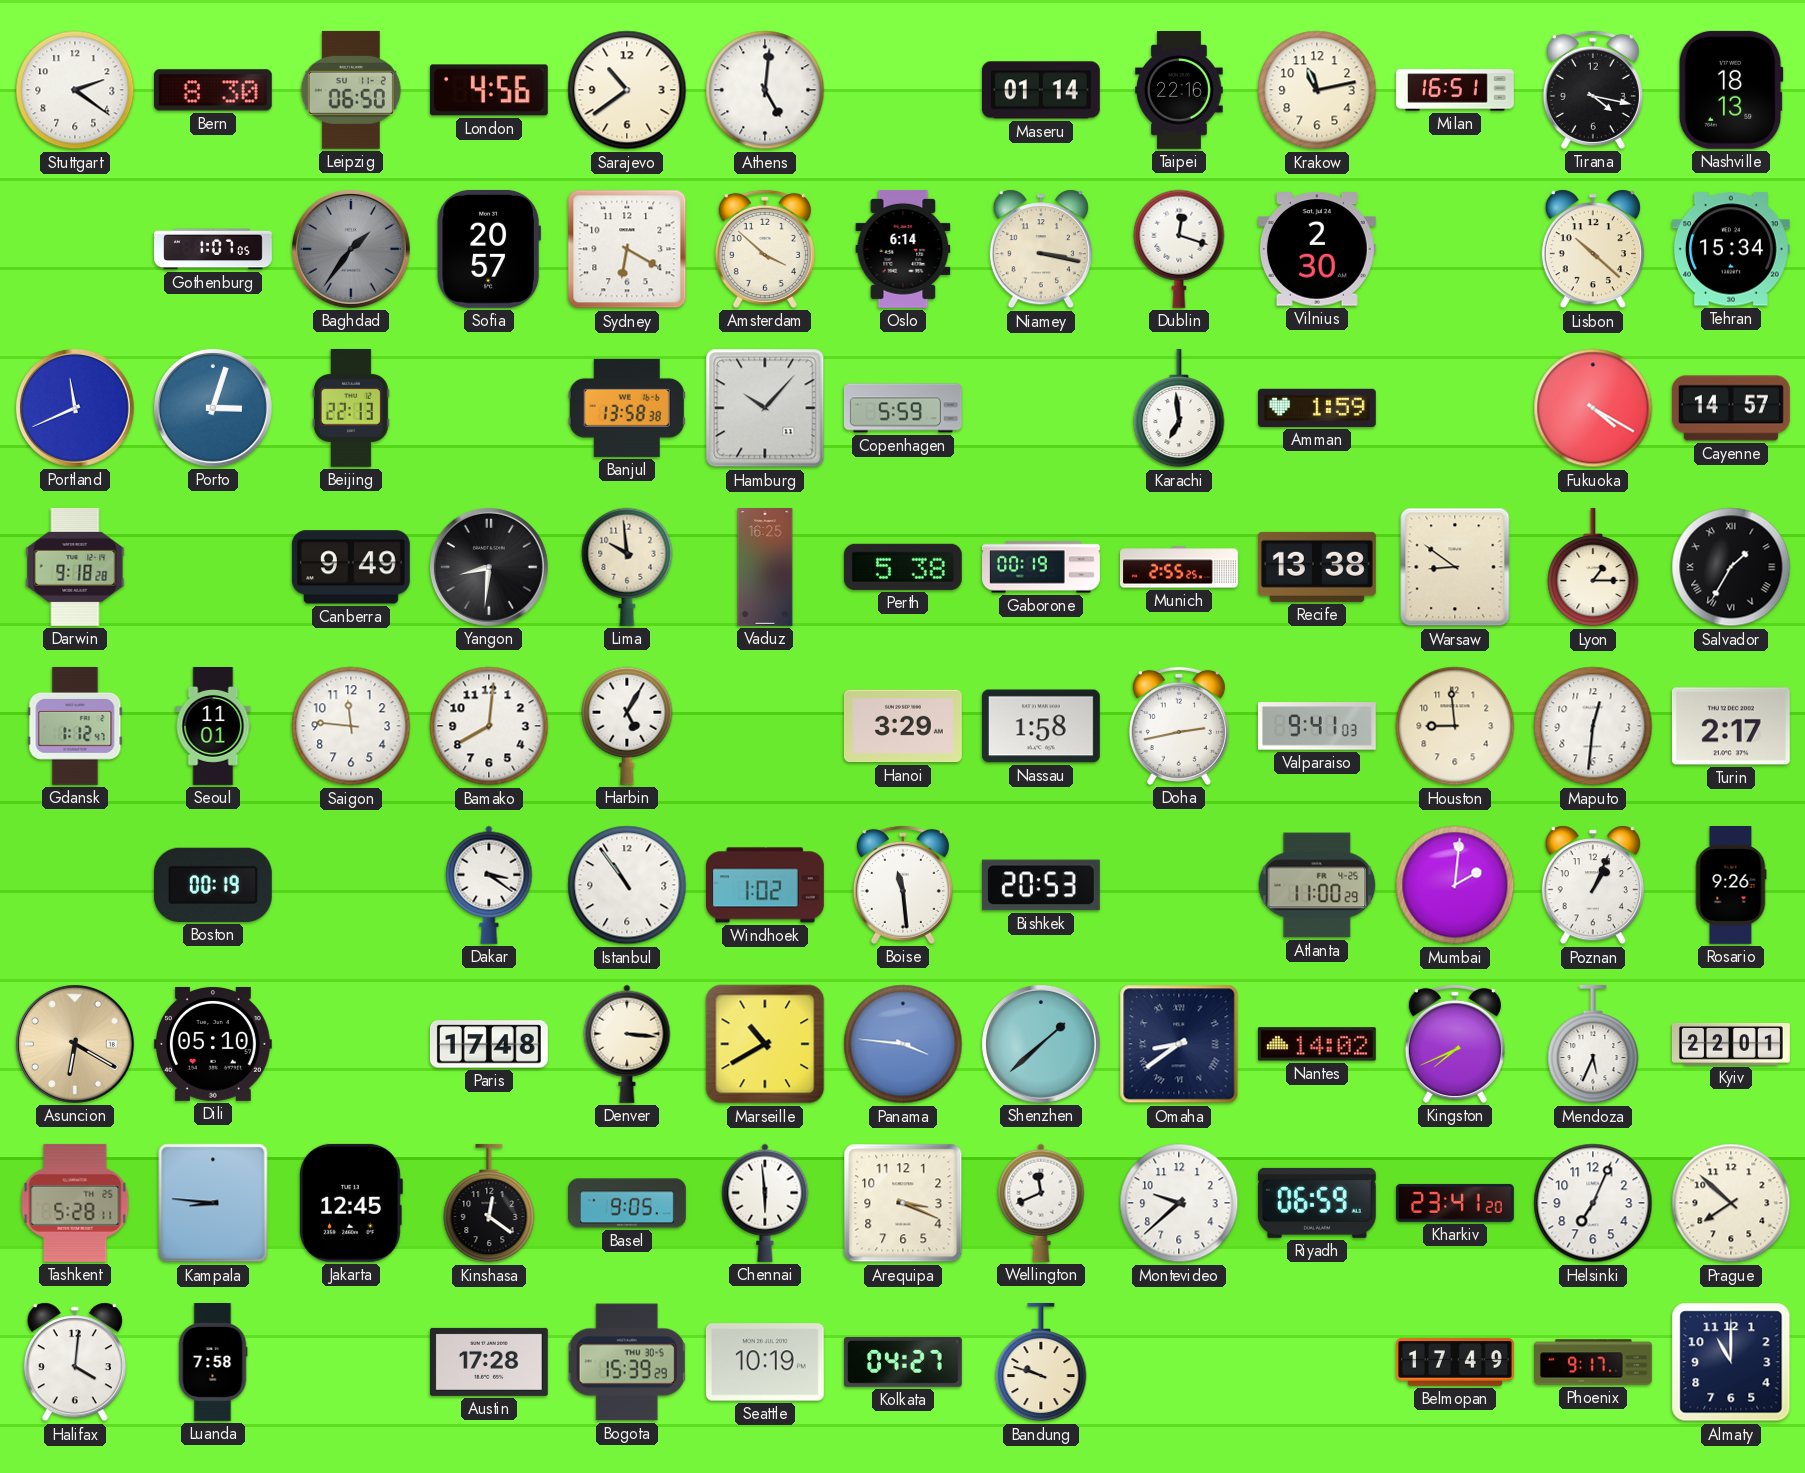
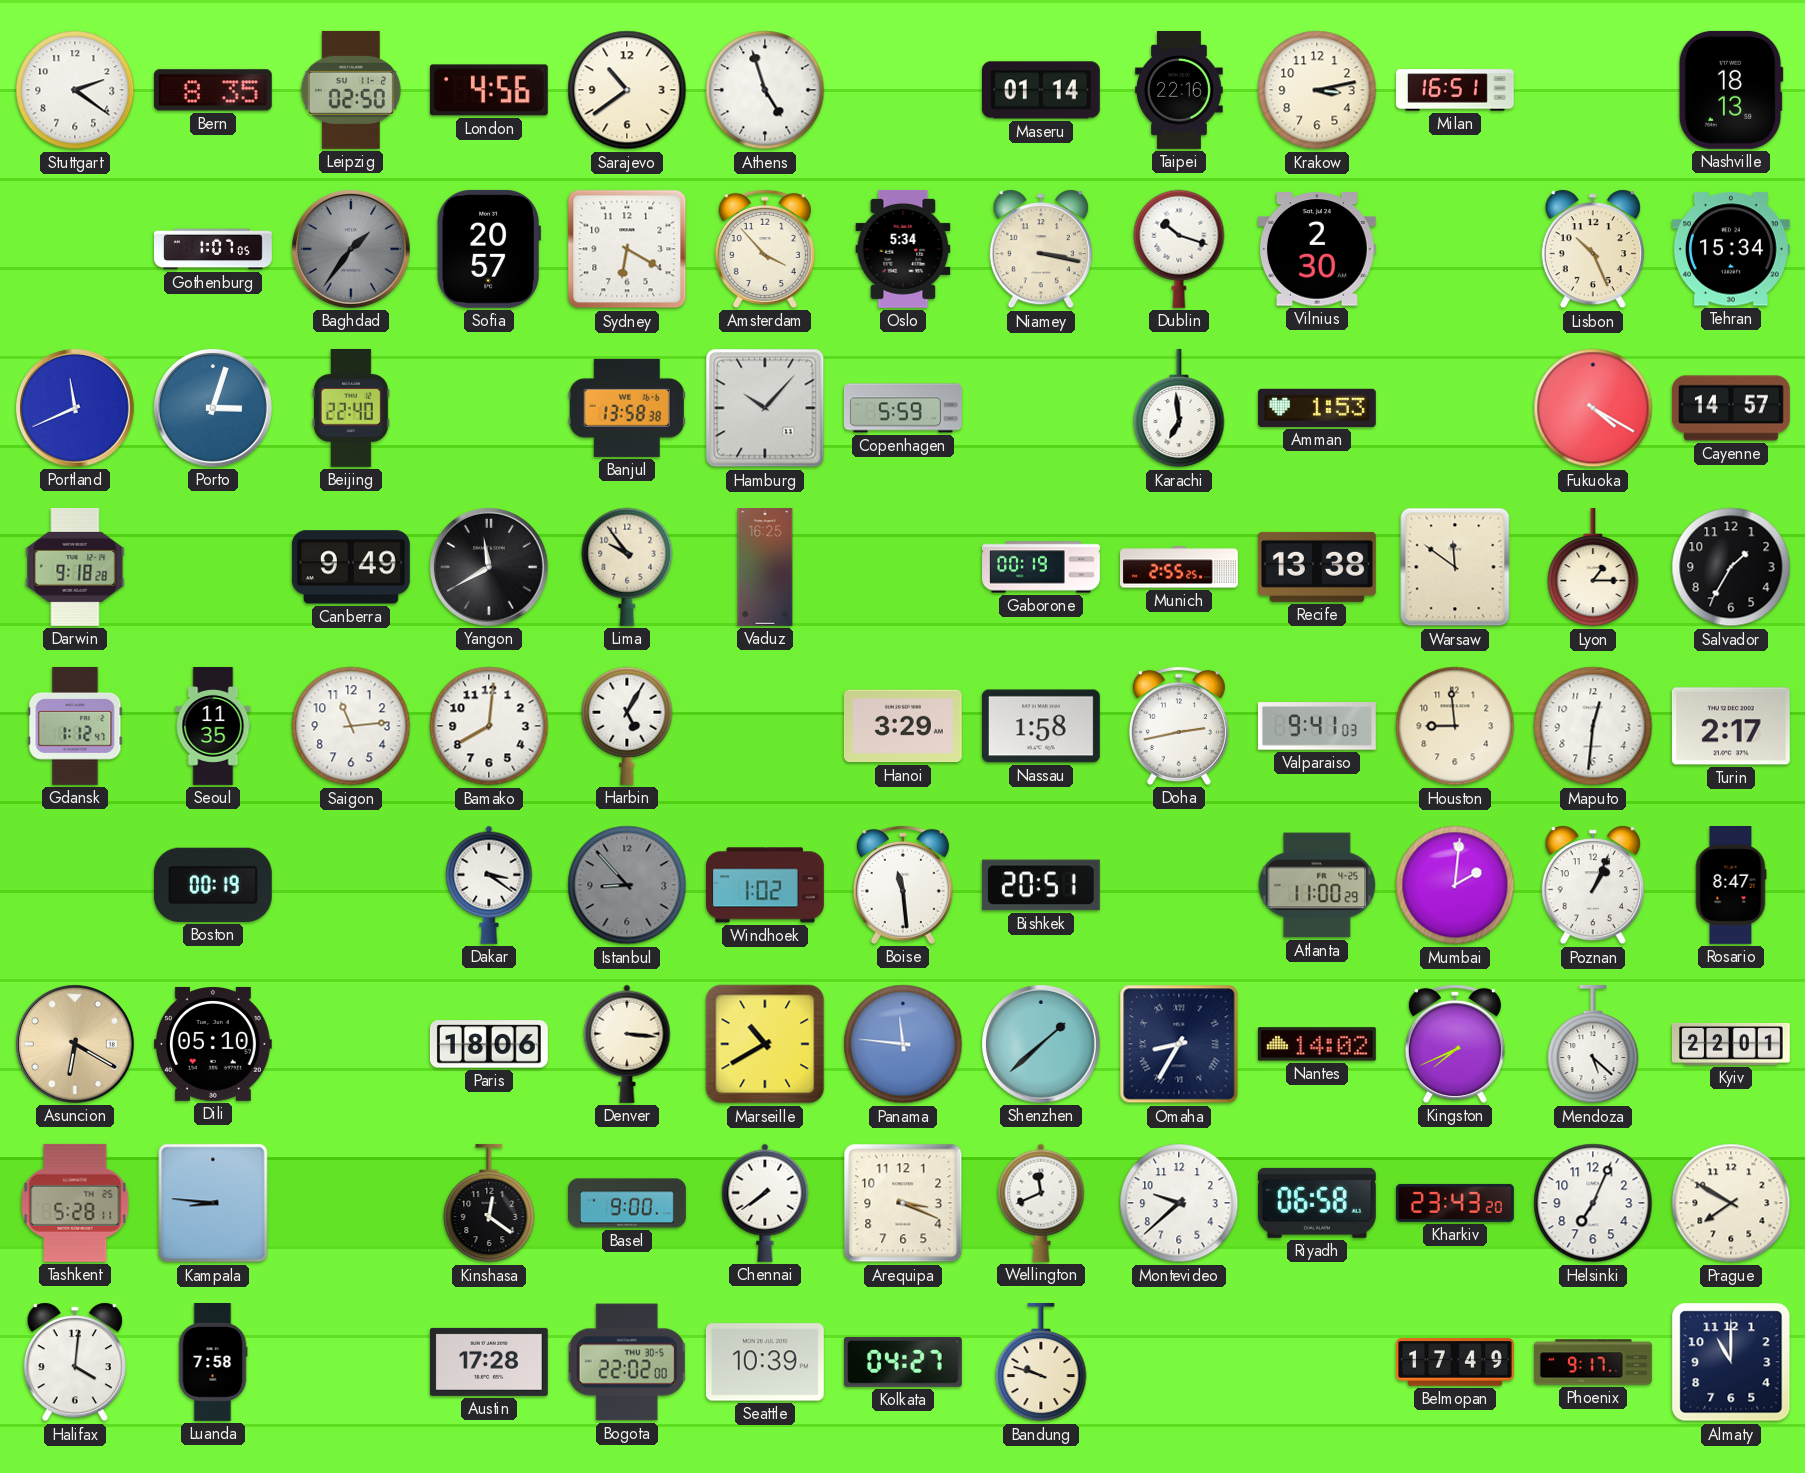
Bern: 8:30 -> 8:35 (213, 90)
Leipzig: 06:50 -> 02:50 (351, 90)
Athens: 5:01 -> 4:57 (765, 90)
Krakow: 11:13 -> 3:13 (1317, 90)
Tirana: 4:17 -> none (1593, 90)
Amsterdam: 3:52 -> 3:53 (765, 249)
Oslo: 6:14 -> 5:34 (903, 249)
Dublin: 12:18 -> 10:18 (1179, 249)
Lisbon: 10:22 -> 10:26 (1593, 249)
Beijing: 22:13 -> 22:40 (351, 408)
Amman: 1:59 -> 1:53 (1317, 408)
Yangon: 8:31 -> 11:40 (489, 567)
Lima: 9:59 -> 9:54 (627, 567)
Perth: 5:38 -> none (903, 567)
Warsaw: 8:51 -> 11:51 (1455, 567)
Salvador numerals: Roman -> Arabic (1731, 567)
Seoul: 11:01 -> 11:35 (213, 727)
Saigon: 11:46 -> 11:14 (351, 726)
Istanbul: 10:54 -> 8:53 (627, 885)
Istanbul dial: white -> grey (627, 885)
Bishkek: 20:53 -> 20:51 (1041, 885)
Rosario: 9:26 -> 8:47 (1731, 886)
Paris: 17:48 -> 18:06 (489, 1044)
Panama: 3:46 -> 11:46 (903, 1044)
Omaha: 8:39 -> 8:35 (1179, 1044)
Mendoza: 5:34 -> 5:22 (1593, 1044)
Jakarta: 12:45 -> none (350, 1203)
Basel: 9:05 -> 9:00 (628, 1203)
Chennai: 5:59 -> 7:39 (765, 1203)
Riyadh: 06:59 -> 06:58 (1317, 1203)
Kharkiv: 23:41 -> 23:43 (1455, 1203)
Prague: 7:52 -> 7:50 (1731, 1203)
Bogota: 15:39 -> 22:02 (627, 1362)
Seattle: 10:19 -> 10:39 (765, 1362)
